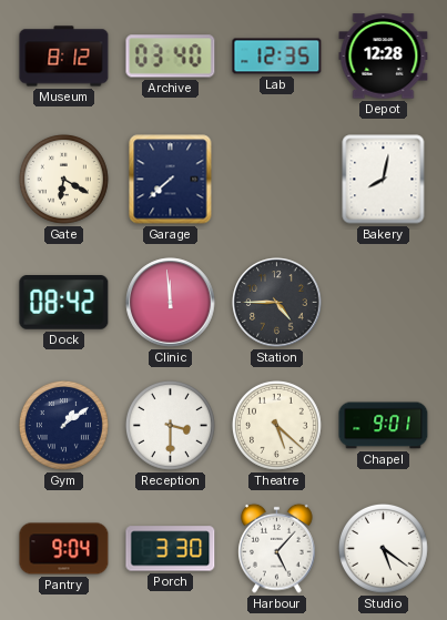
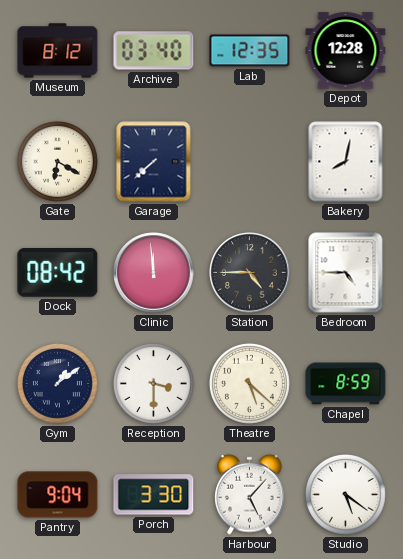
Bedroom: none -> 4:45 (346, 273)
Chapel: 9:01 -> 8:59 (346, 384)
